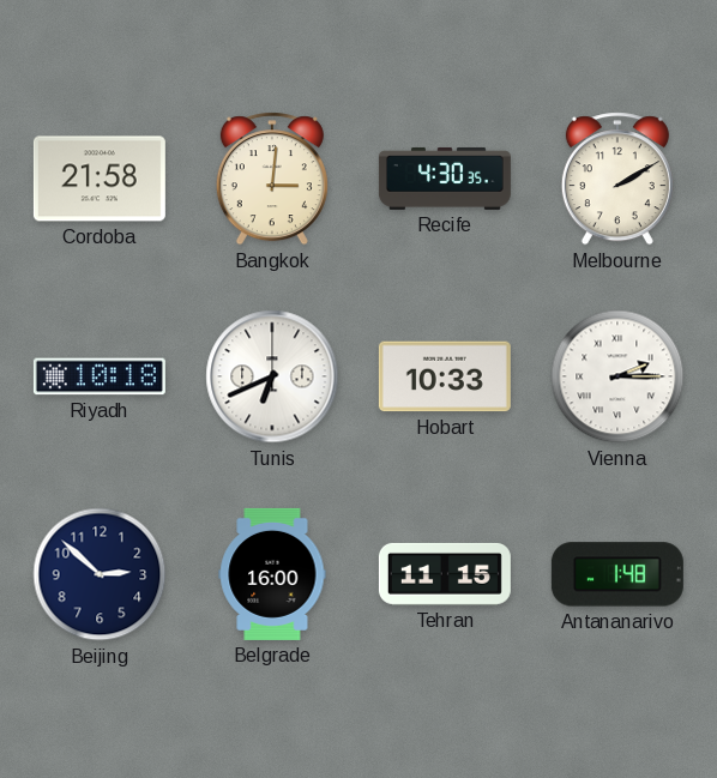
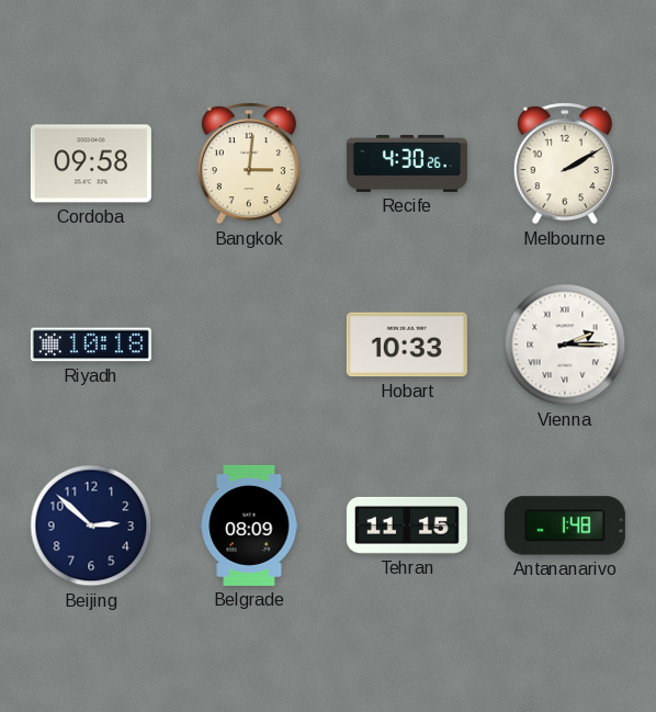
Cordoba: 21:58 -> 09:58 (91, 163)
Recife: 4:30:35 -> 4:30:26 (407, 163)
Tunis: 6:41 -> none (272, 376)
Belgrade: 16:00 -> 08:09 (249, 525)
